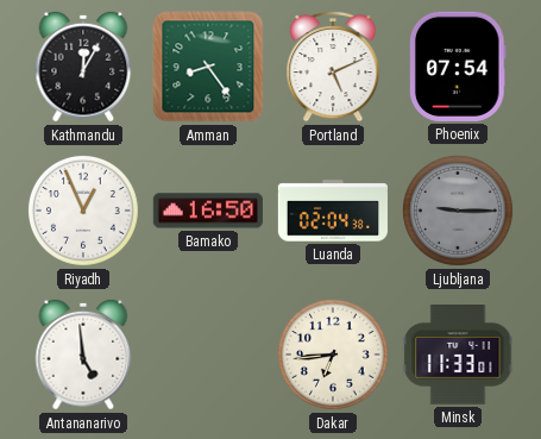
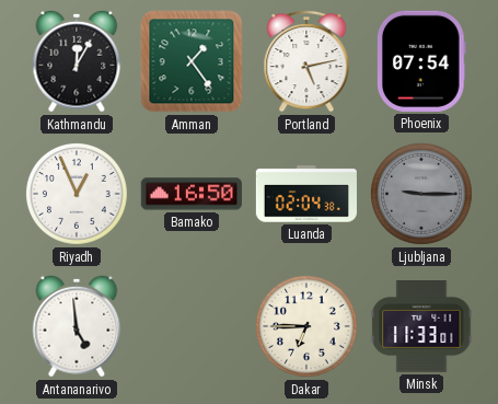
Amman: 8:24 -> 1:24 (192, 61)
Portland: 5:11 -> 5:13 (306, 61)
Dakar: 6:44 -> 6:45 (306, 326)
